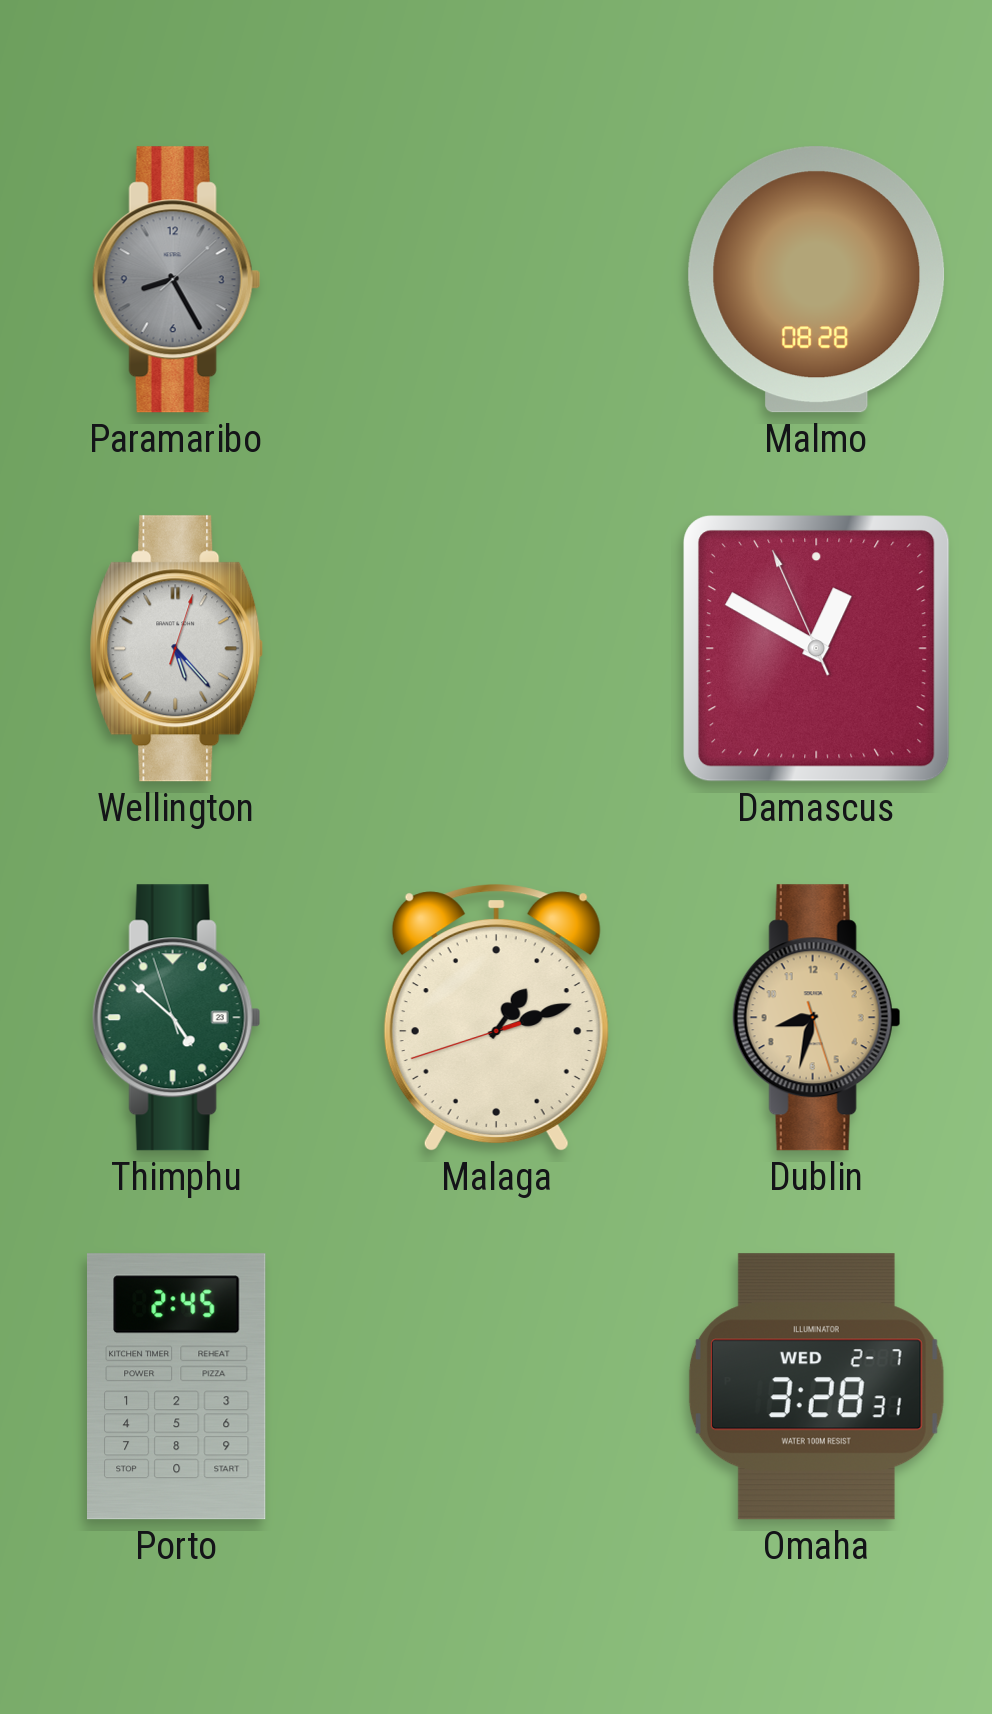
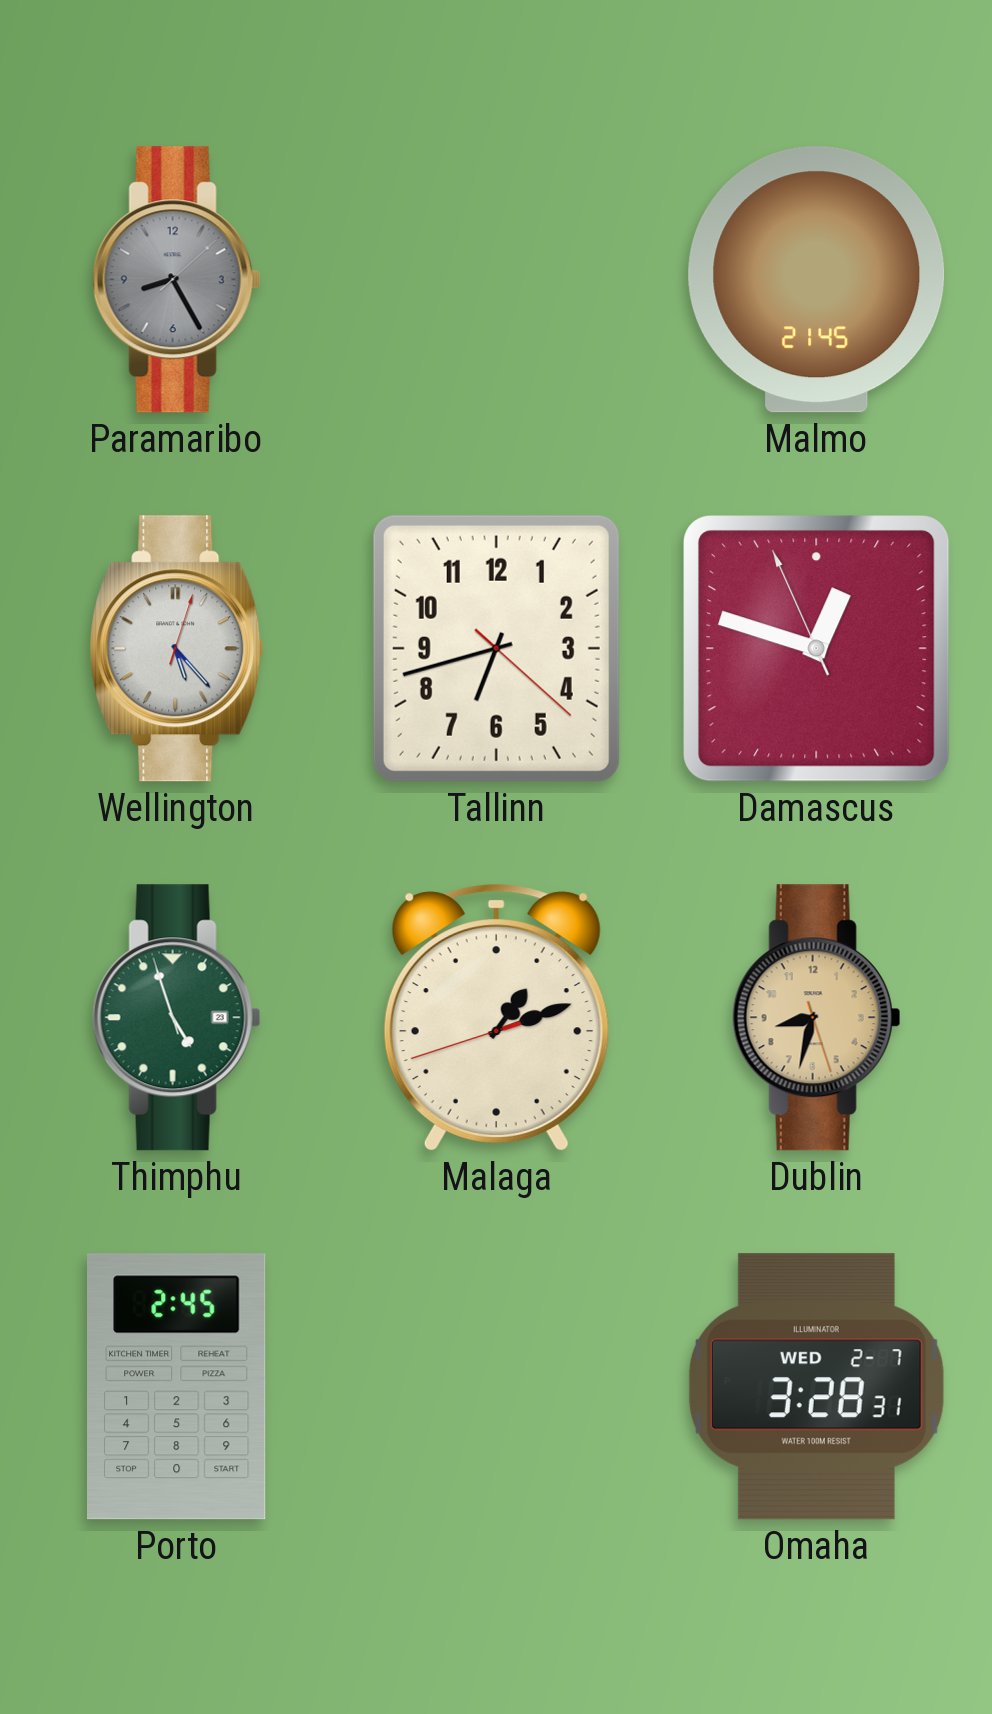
Malmo: 08:28 -> 21:45 (817, 280)
Tallinn: none -> 6:42 (496, 648)
Damascus: 12:49 -> 12:47 (817, 649)
Thimphu: 4:51 -> 4:56 (176, 1018)
